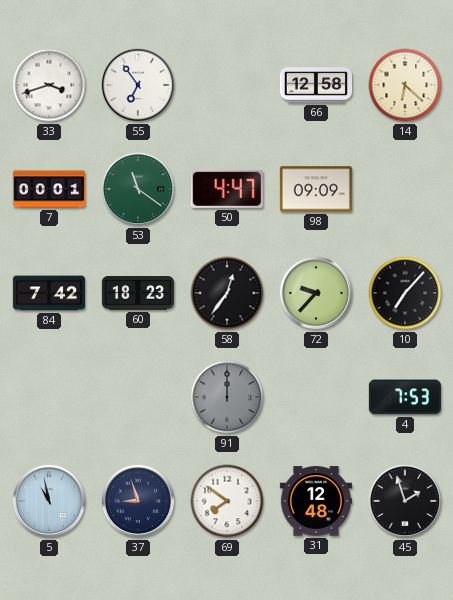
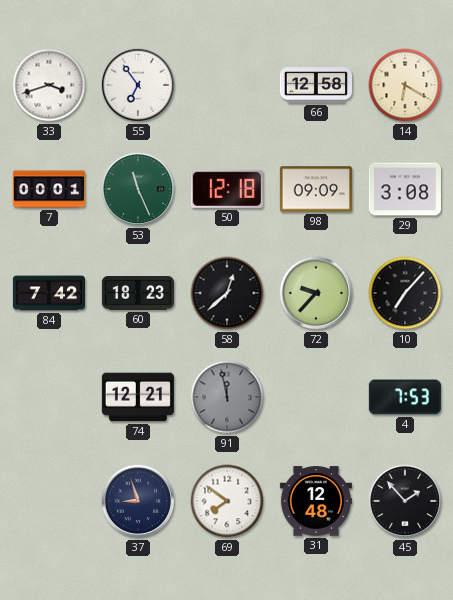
14: 6:22 -> 6:20 (405, 85)
53: 11:21 -> 11:26 (138, 189)
50: 4:47 -> 12:18 (227, 189)
29: none -> 3:08 (405, 189)
58: 12:36 -> 12:38 (227, 293)
74: none -> 12:21 (138, 397)
91: 12:00 -> 11:58 (227, 397)
5: 10:58 -> none (49, 501)
45: 1:57 -> 1:53 (405, 501)
